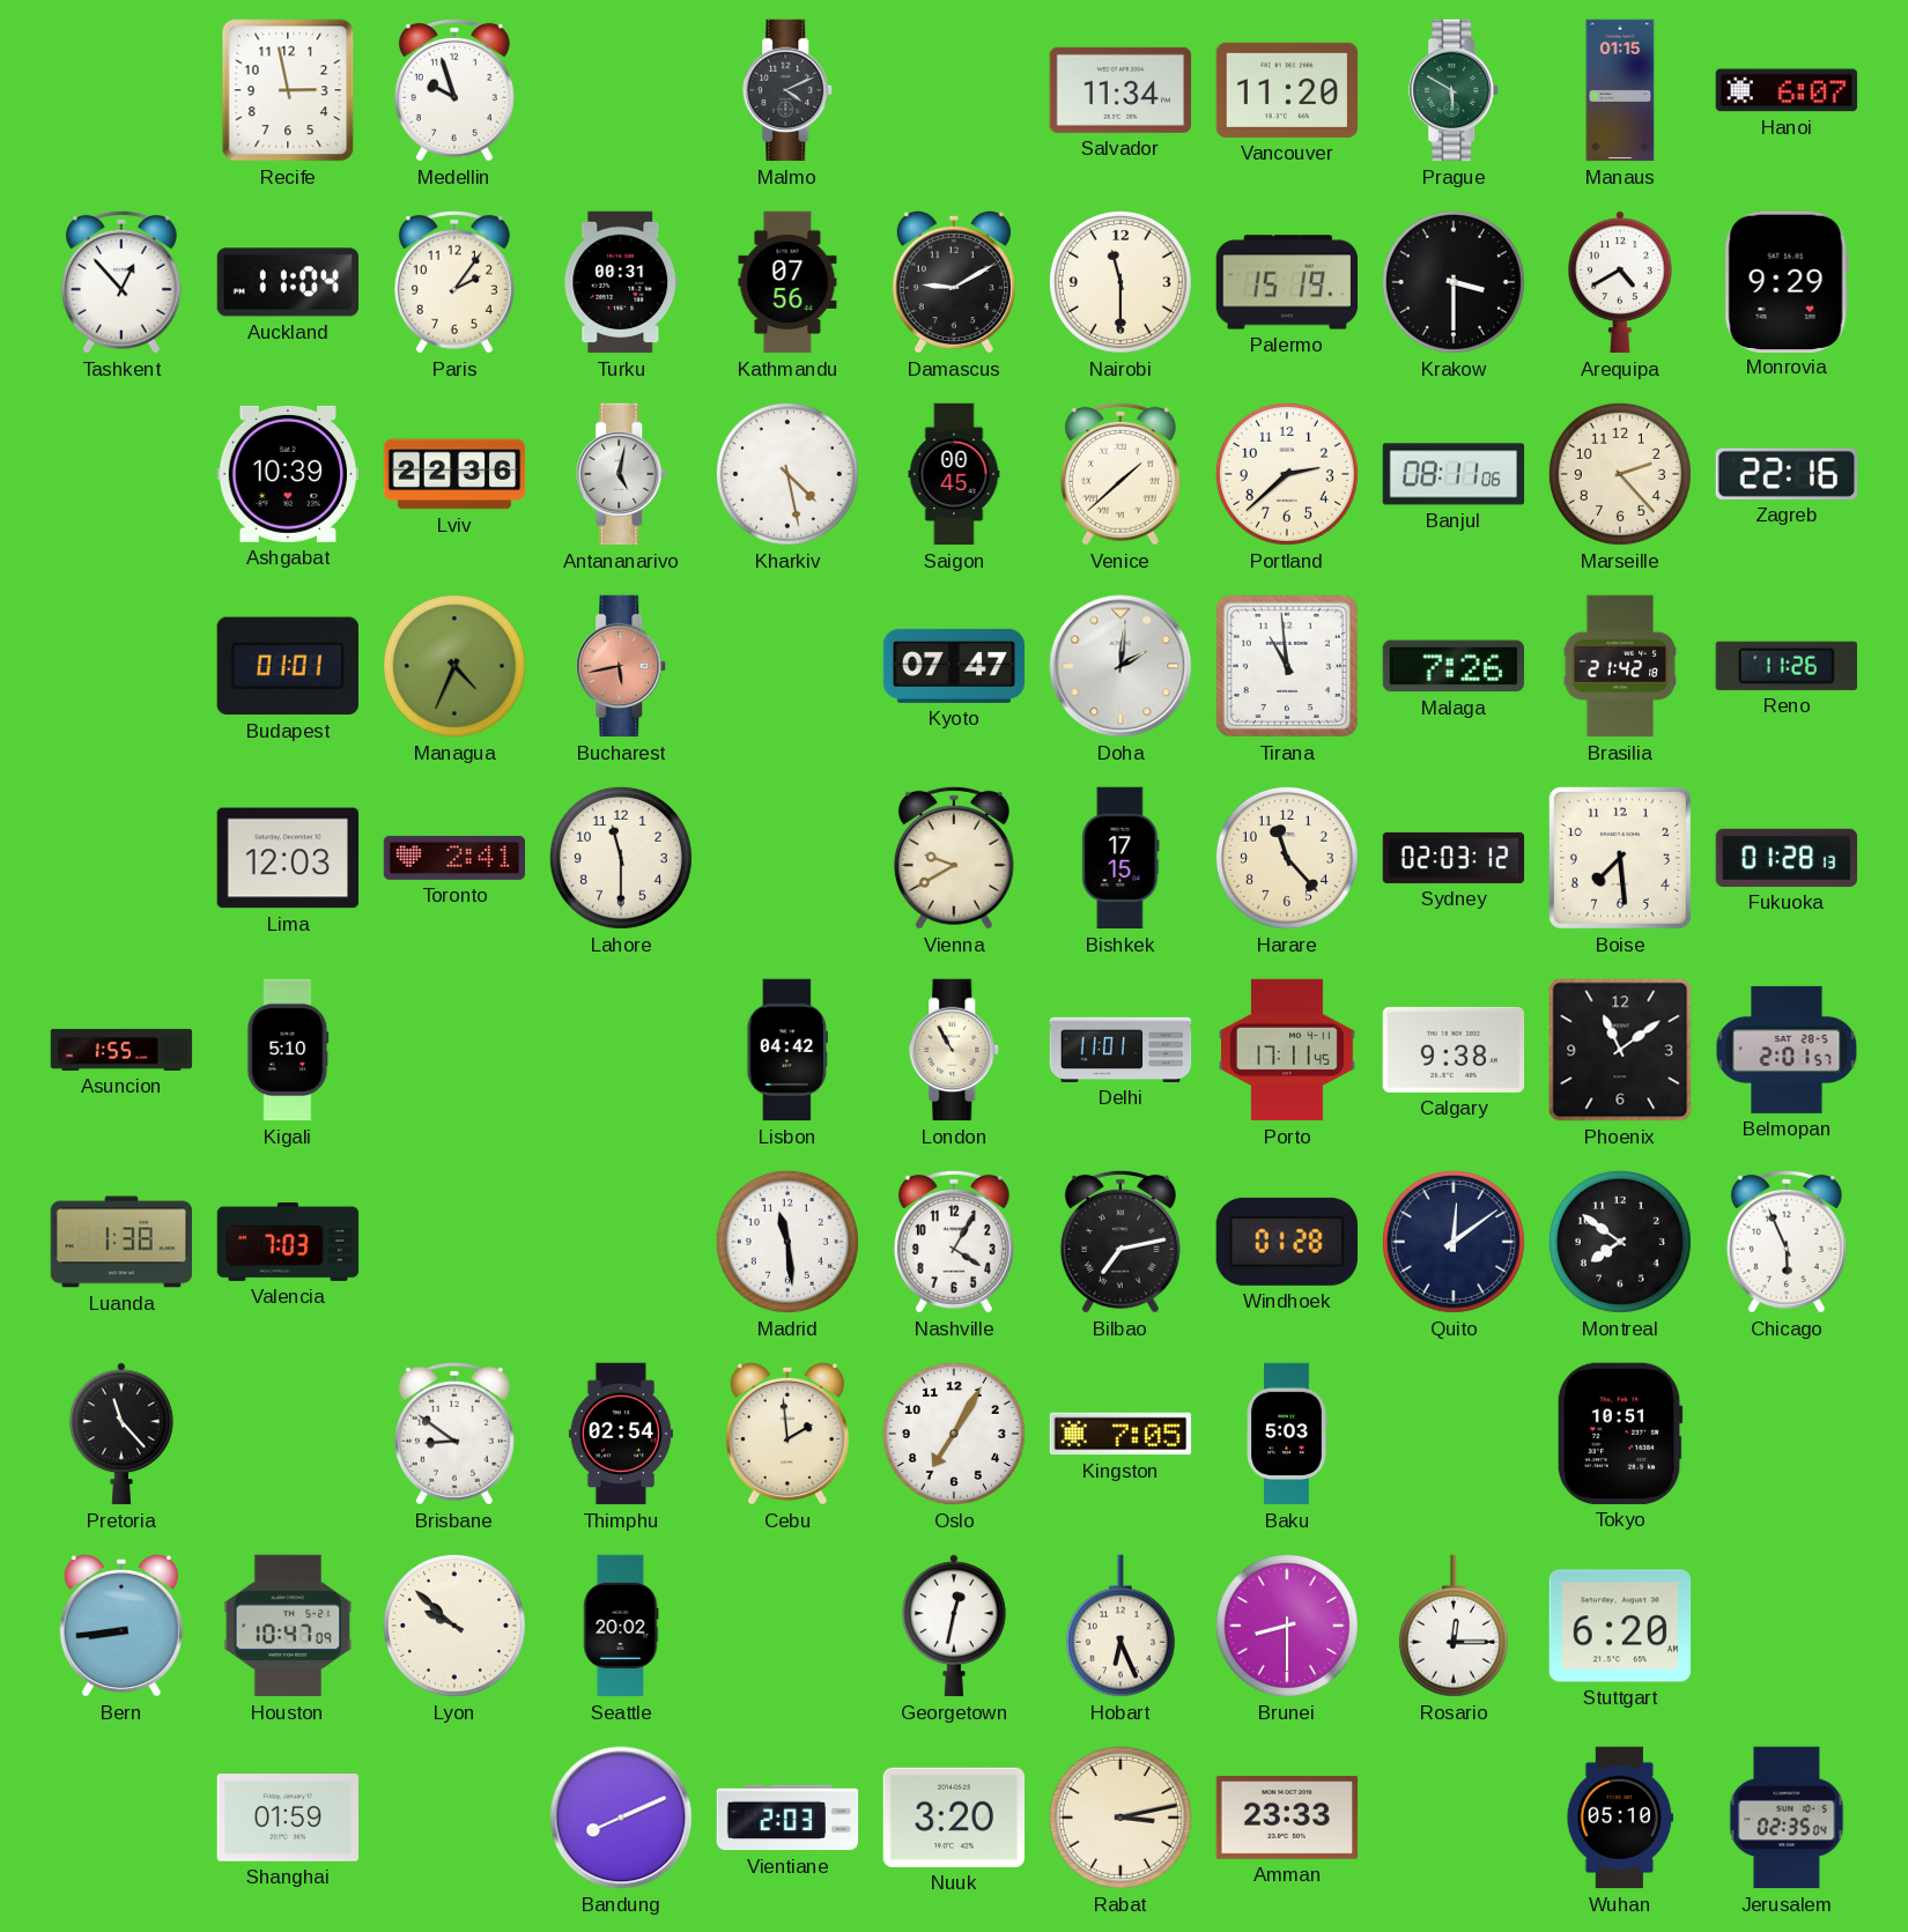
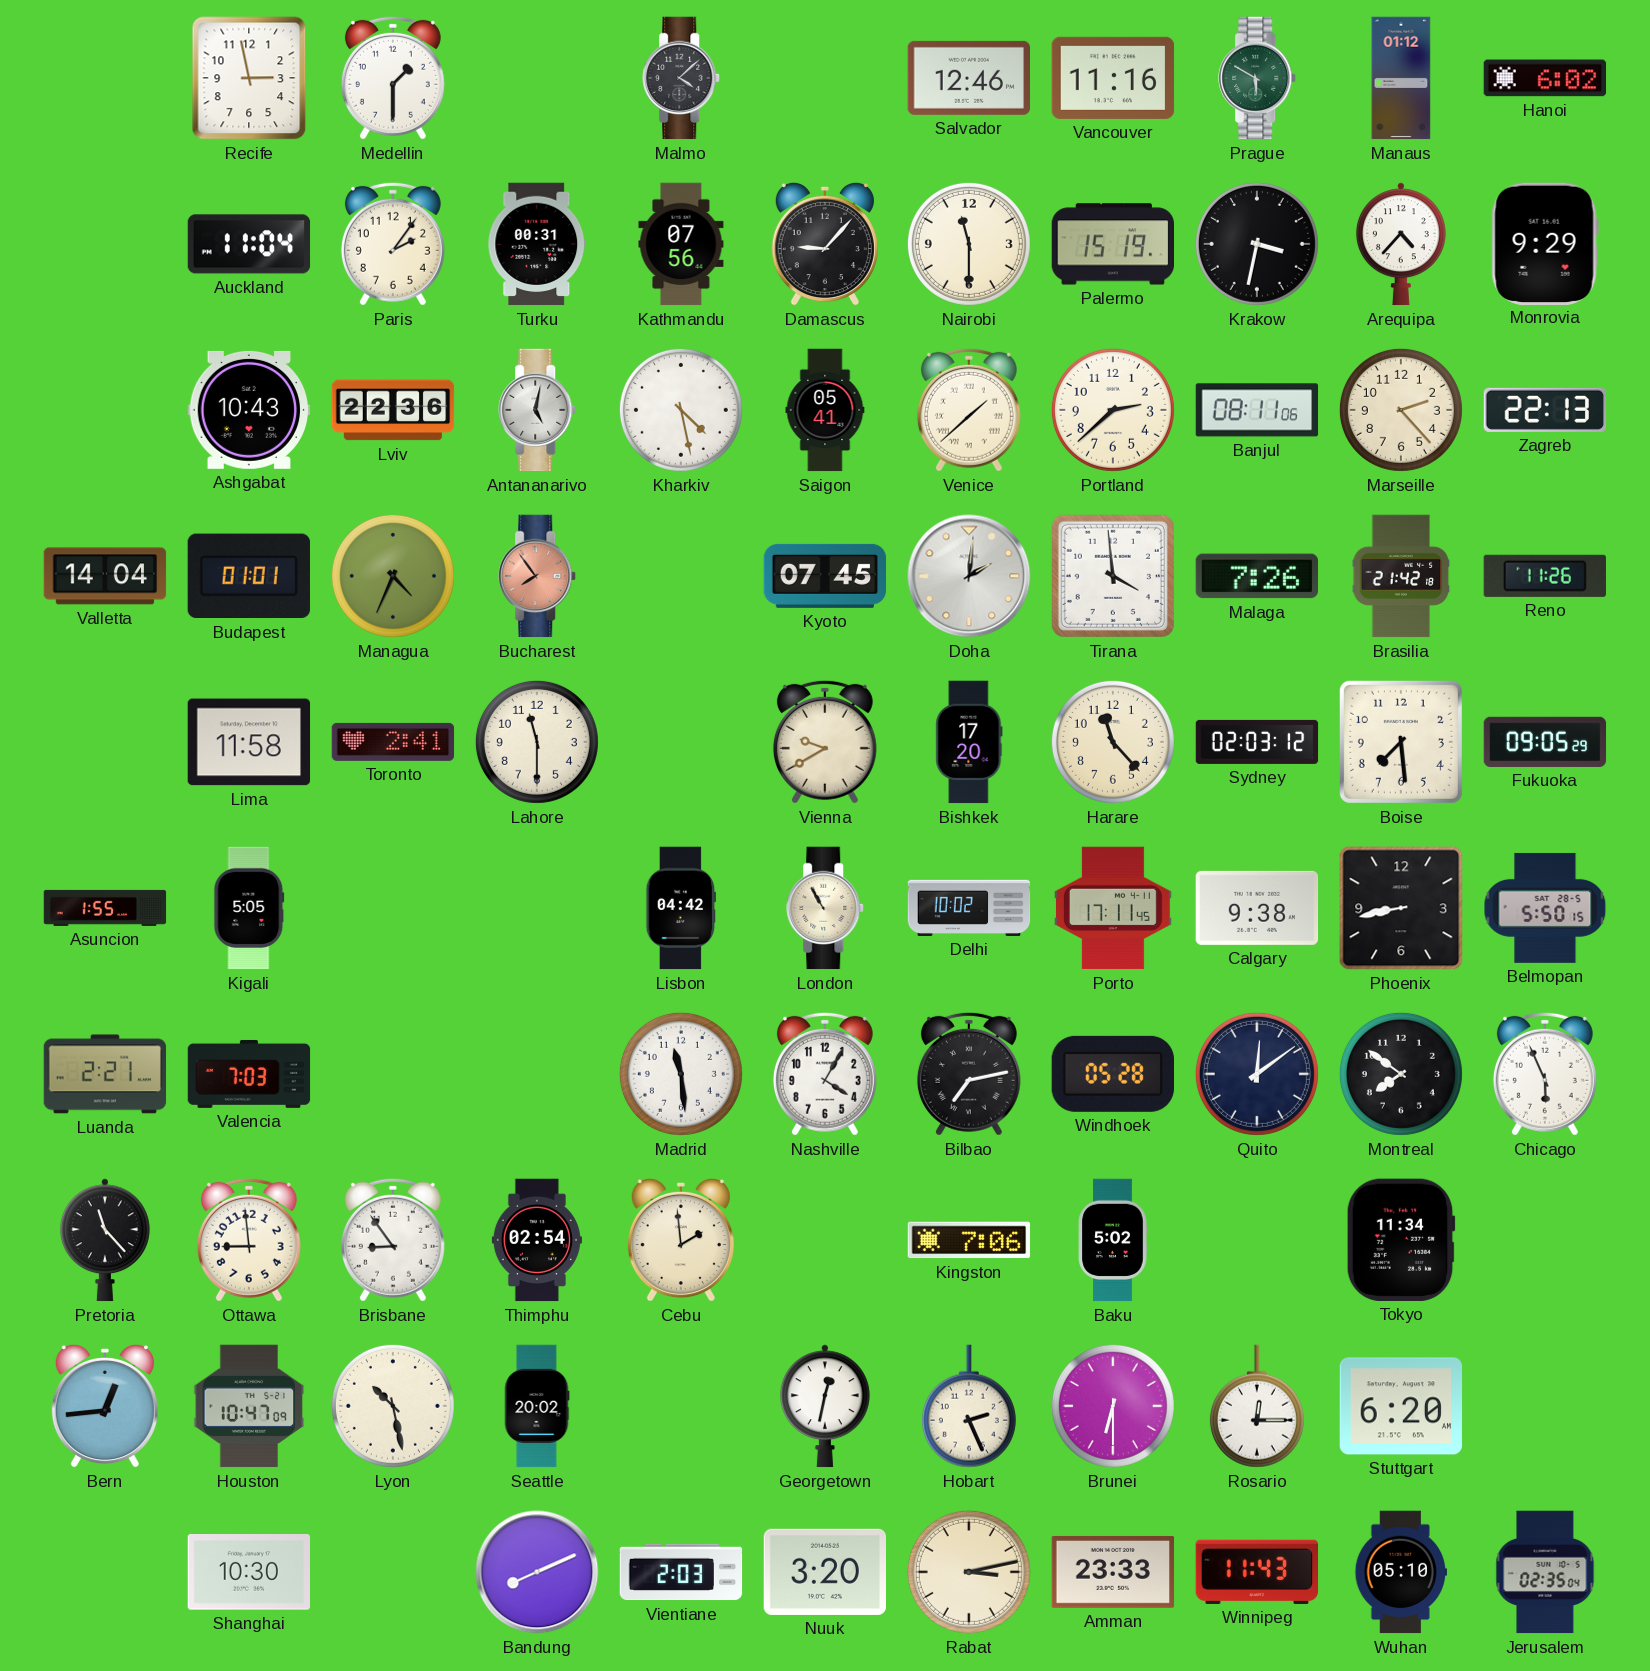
Medellin: 9:57 -> 1:30 (393, 78)
Malmo: 4:11 -> 4:08 (682, 78)
Salvador: 11:34 -> 12:46 (969, 78)
Vancouver: 11:20 -> 11:16 (1113, 78)
Manaus: 01:15 -> 01:12 (1401, 78)
Hanoi: 6:07 -> 6:02 (1545, 78)
Tashkent: 12:53 -> none (121, 282)
Damascus: 9:10 -> 9:07 (825, 244)
Krakow: 3:30 -> 3:32 (1257, 244)
Arequipa: 4:40 -> 4:37 (1401, 244)
Ashgabat: 10:39 -> 10:43 (249, 410)
Saigon: 00:45 -> 05:41 (825, 410)
Zagreb: 22:16 -> 22:13 (1545, 410)
Valletta: none -> 14:04 (105, 576)
Bucharest: 5:43 -> 7:54 (538, 576)
Kyoto: 07:47 -> 07:45 (825, 576)
Tirana: 10:59 -> 3:59 (1113, 576)
Lima: 12:03 -> 11:58 (249, 742)
Bishkek: 17:15 -> 17:20 (969, 742)
Fukuoka: 01:28 -> 09:05 (1545, 742)
Kigali: 5:10 -> 5:05 (249, 908)
Delhi: 11:01 -> 10:02 (969, 908)
Phoenix: 11:09 -> 8:43 (1401, 908)
Belmopan: 2:01 -> 5:50 (1545, 908)
Luanda: 1:38 -> 2:21 (105, 1074)
Windhoek: 01:28 -> 05:28 (1112, 1074)
Ottawa: none -> 8:59 (249, 1240)
Brisbane: 8:51 -> 8:54 (393, 1240)
Oslo: 7:05 -> none (954, 1434)
Kingston: 7:05 -> 7:06 (969, 1240)
Baku: 5:03 -> 5:02 (1113, 1240)
Tokyo: 10:51 -> 11:34 (1401, 1240)
Bern: 8:44 -> 12:44 (105, 1406)
Lyon: 9:52 -> 10:28 (393, 1406)
Hobart: 6:26 -> 2:26 (969, 1406)
Brunei: 8:30 -> 6:30 (1113, 1406)
Shanghai: 01:59 -> 10:30 (249, 1573)
Winnipeg: none -> 11:43 (1257, 1572)
